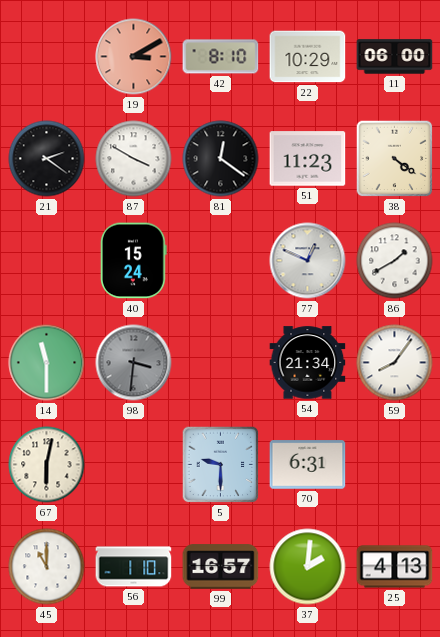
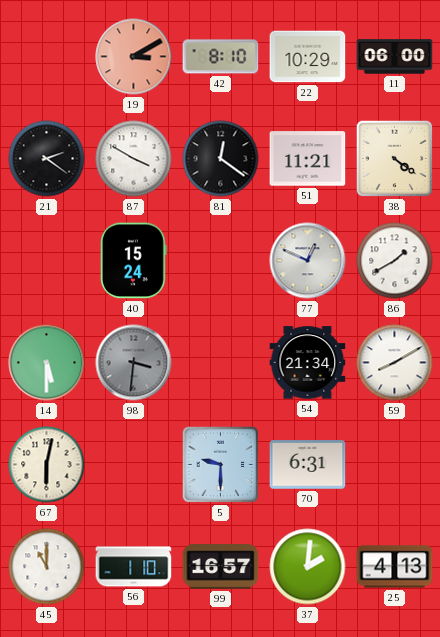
51: 11:23 -> 11:21 (308, 159)
14: 11:30 -> 5:30 (47, 363)
59: 8:06 -> 8:10 (395, 363)
